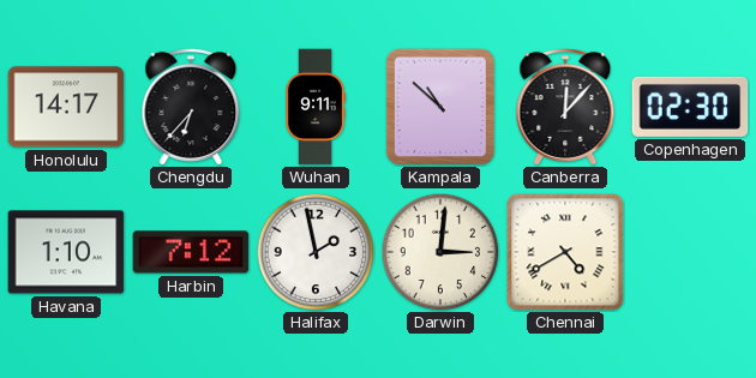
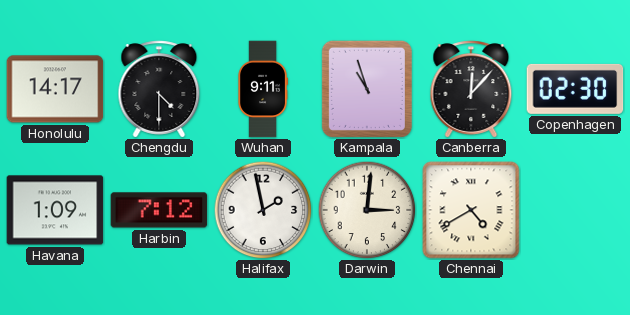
Chengdu: 6:37 -> 4:30 (159, 89)
Kampala: 10:52 -> 10:57 (367, 89)
Havana: 1:10 -> 1:09 (55, 210)
